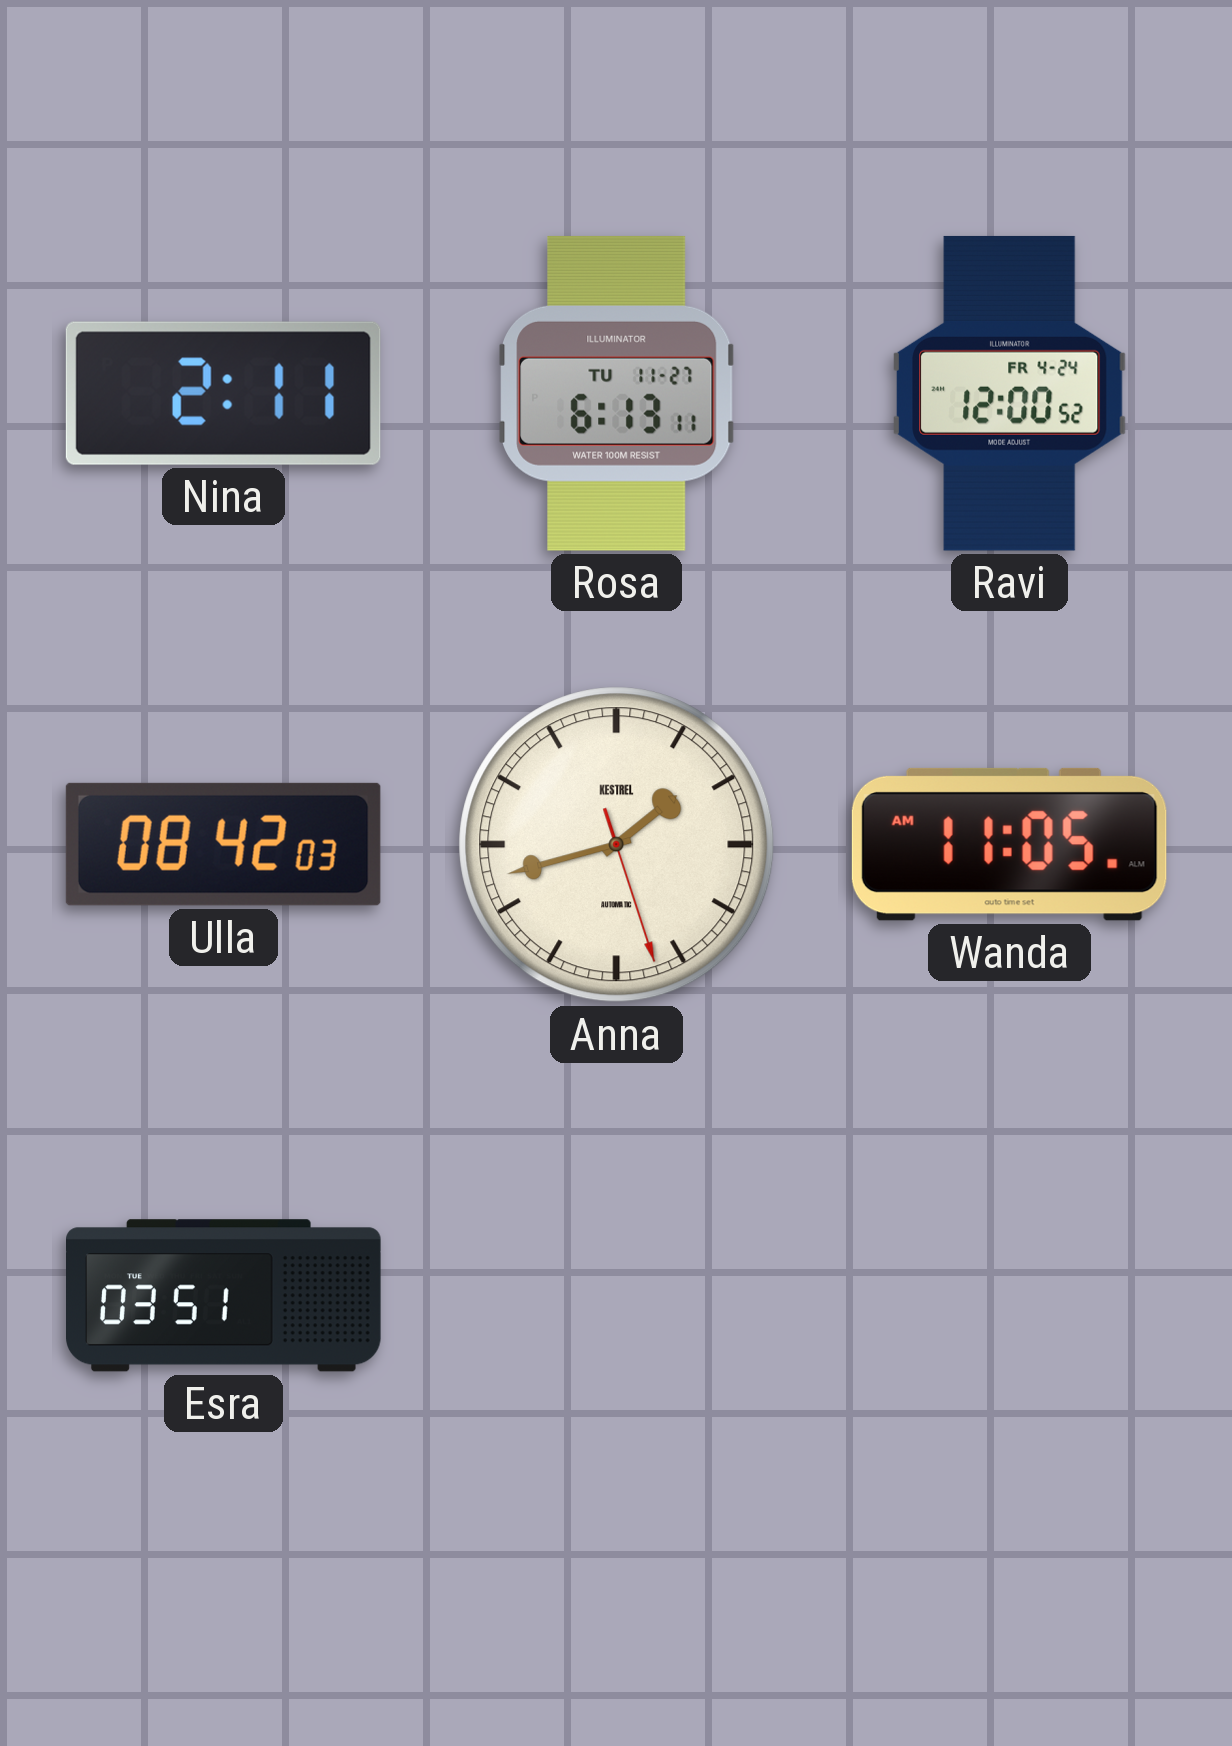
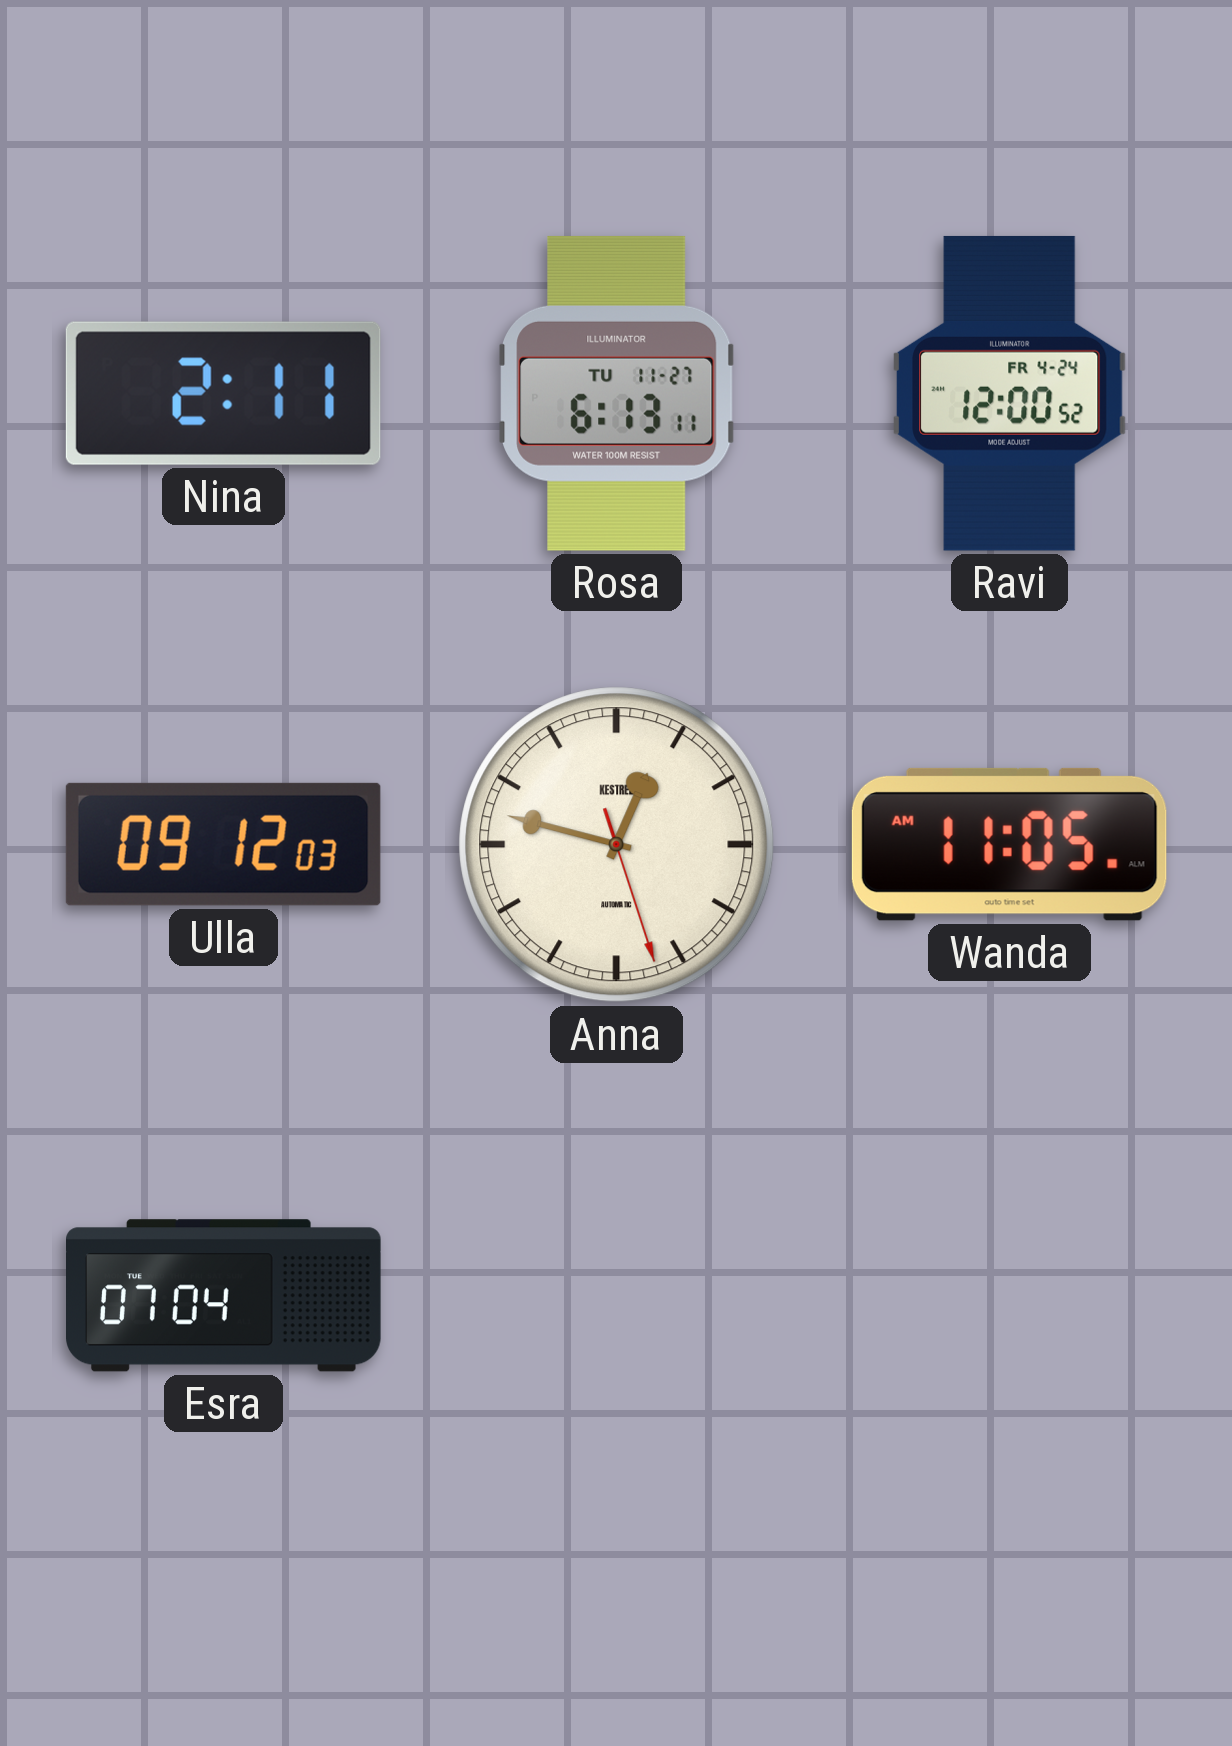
Ulla: 08:42 -> 09:12 (223, 844)
Anna: 1:42 -> 12:47 (617, 845)
Esra: 03:51 -> 07:04 (224, 1296)
